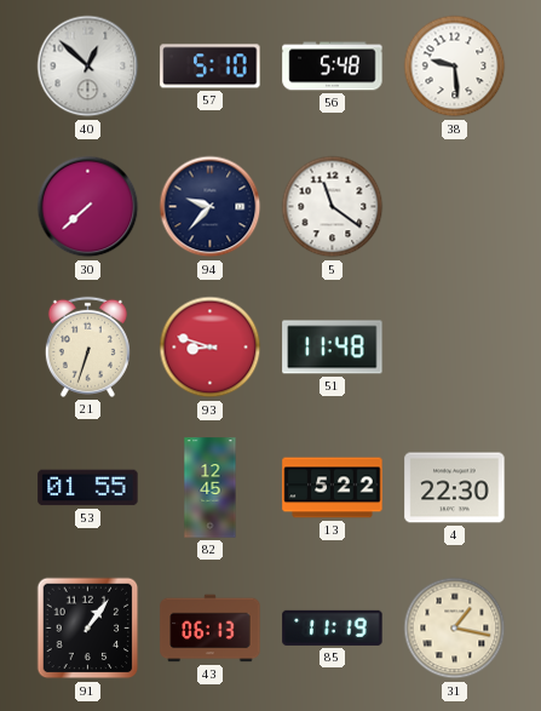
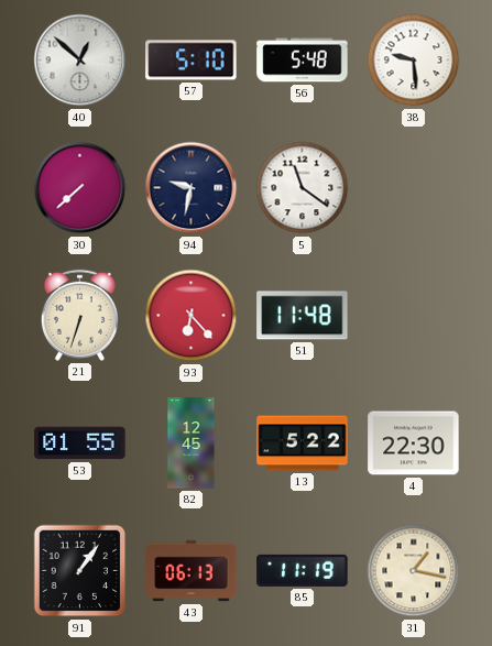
94: 9:37 -> 9:32 (192, 188)
93: 8:48 -> 6:23 (192, 316)
